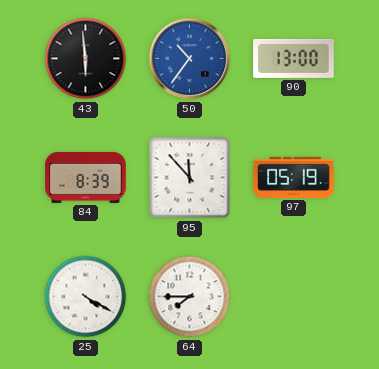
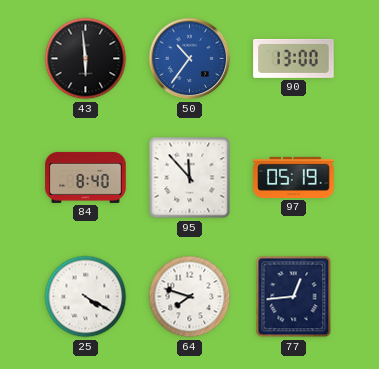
84: 8:39 -> 8:40 (86, 177)
64: 7:45 -> 7:48 (190, 297)
77: none -> 12:44 (294, 297)
